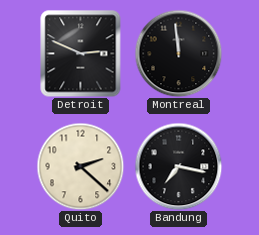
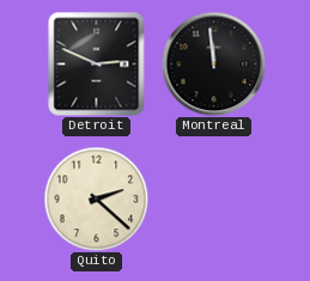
Bandung: 7:17 -> none (178, 166)
